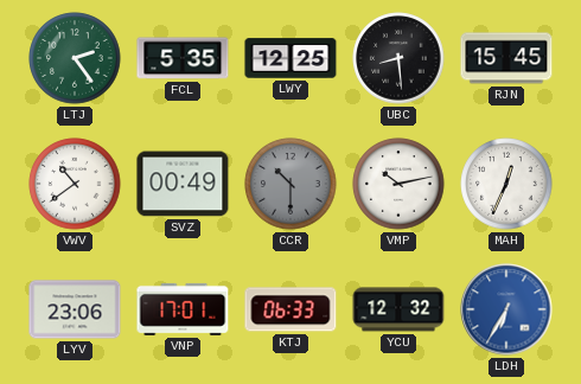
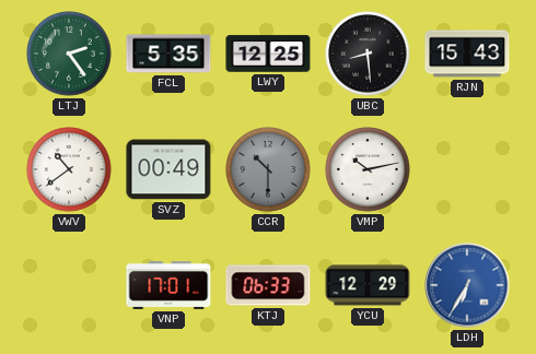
RJN: 15:45 -> 15:43 (467, 54)
MAH: 12:34 -> none (506, 184)
LYV: 23:06 -> none (75, 309)
YCU: 12:32 -> 12:29 (368, 285)
